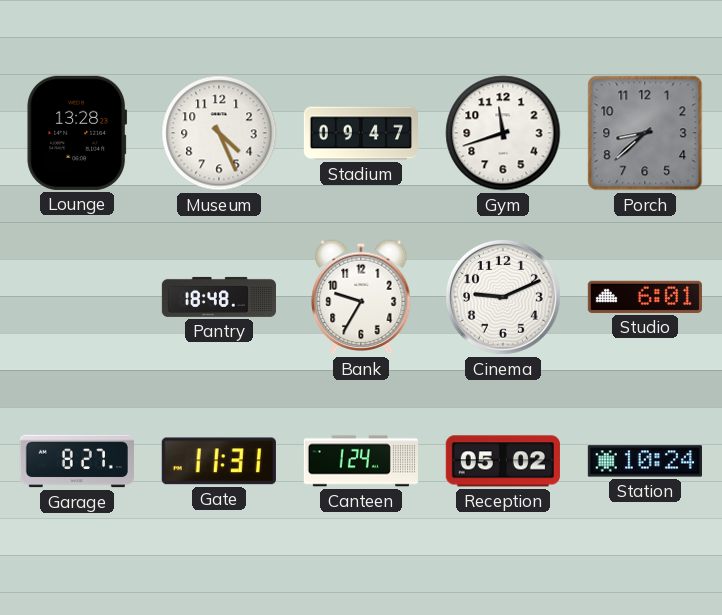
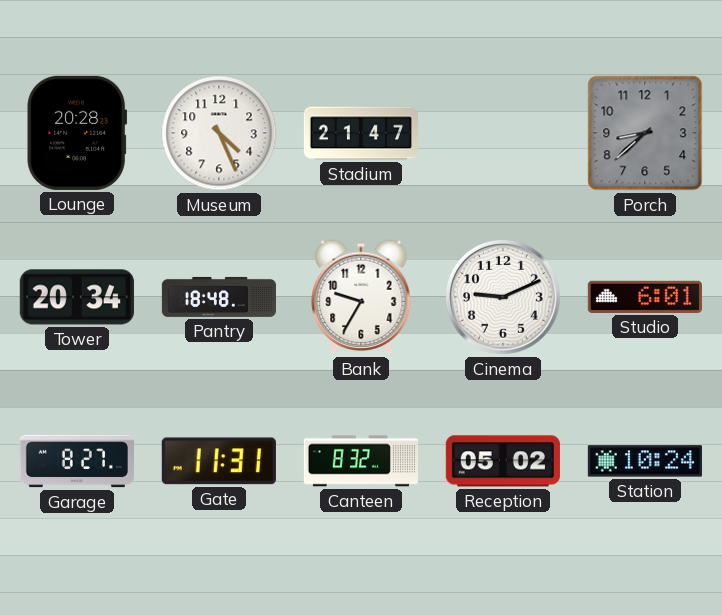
Lounge: 13:28 -> 20:28 (77, 133)
Stadium: 09:47 -> 21:47 (360, 133)
Gym: 11:42 -> none (503, 133)
Tower: none -> 20:34 (77, 297)
Canteen: 1:24 -> 8:32 (361, 461)
